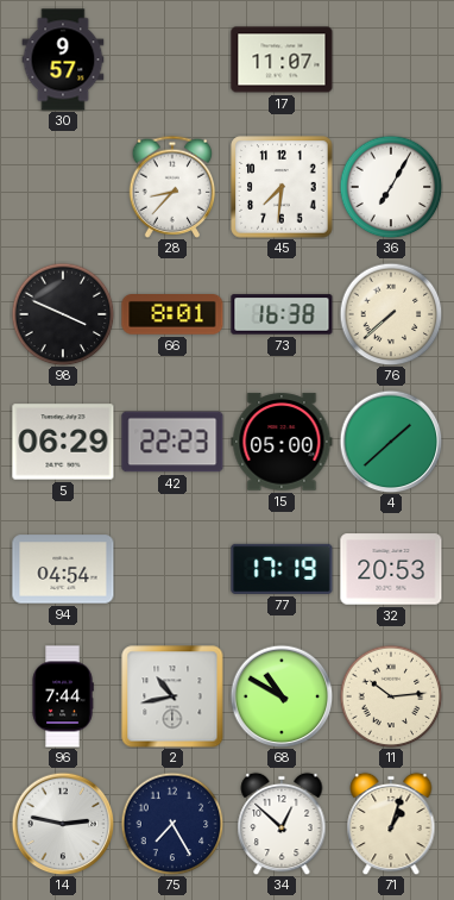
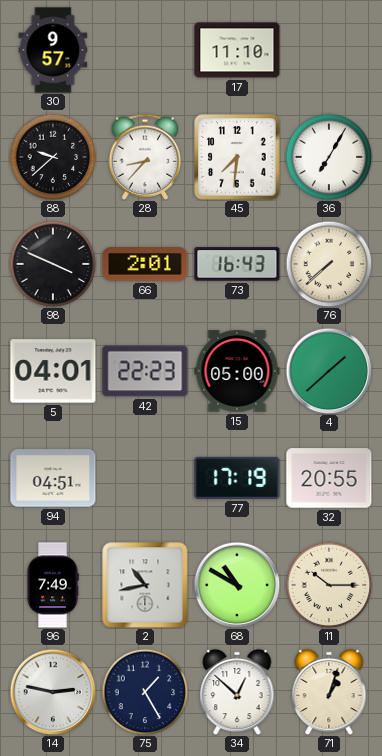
17: 11:07 -> 11:10 (237, 50)
88: none -> 9:38 (53, 157)
66: 8:01 -> 2:01 (145, 264)
73: 16:38 -> 16:43 (237, 264)
5: 06:29 -> 04:01 (53, 371)
94: 04:54 -> 04:51 (53, 478)
32: 20:53 -> 20:55 (329, 478)
96: 7:44 -> 7:49 (53, 585)
11: 10:14 -> 10:15 (329, 585)
75: 7:25 -> 1:25 (145, 692)
